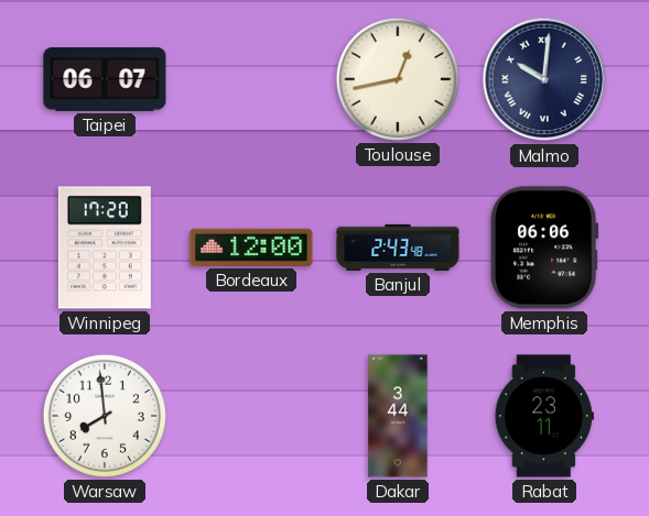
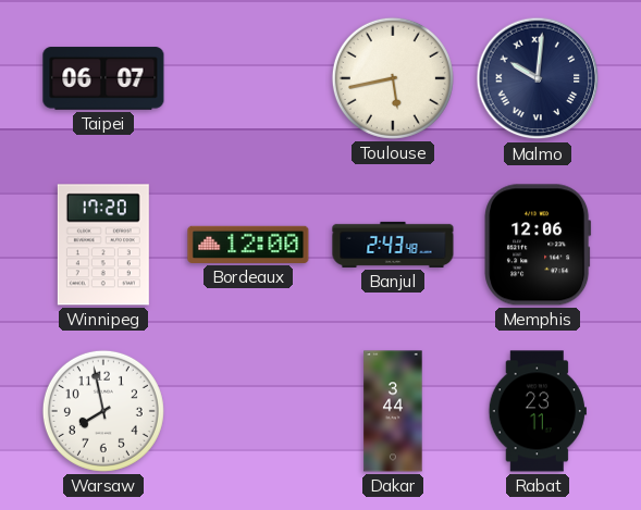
Toulouse: 12:43 -> 5:43 (393, 78)
Memphis: 06:06 -> 12:06 (538, 245)
Warsaw: 7:59 -> 7:58 (103, 411)
